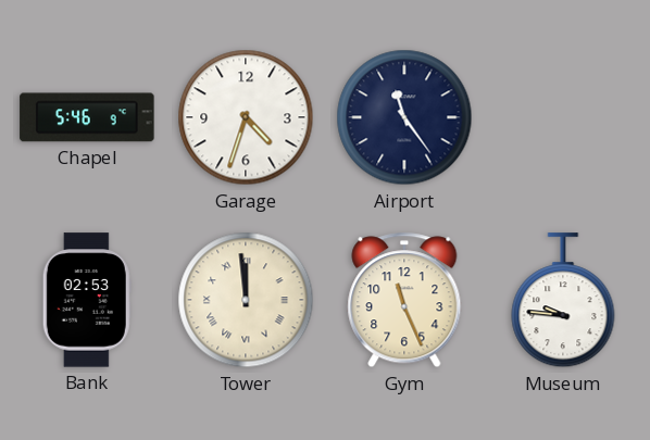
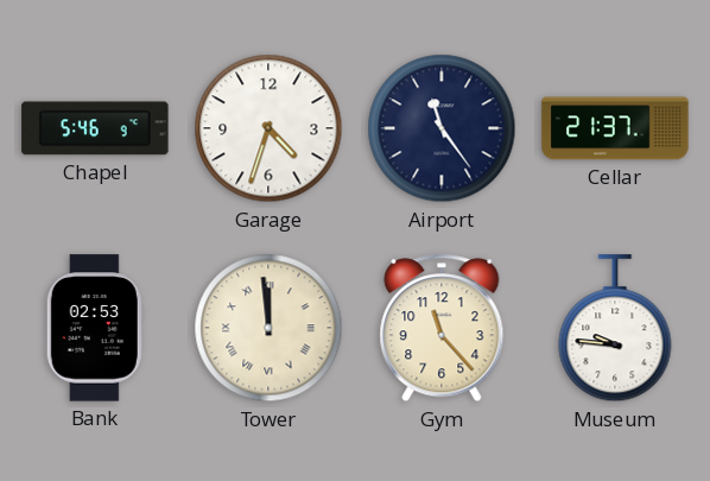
Cellar: none -> 21:37 (615, 128)
Gym: 11:26 -> 11:23 (442, 328)
